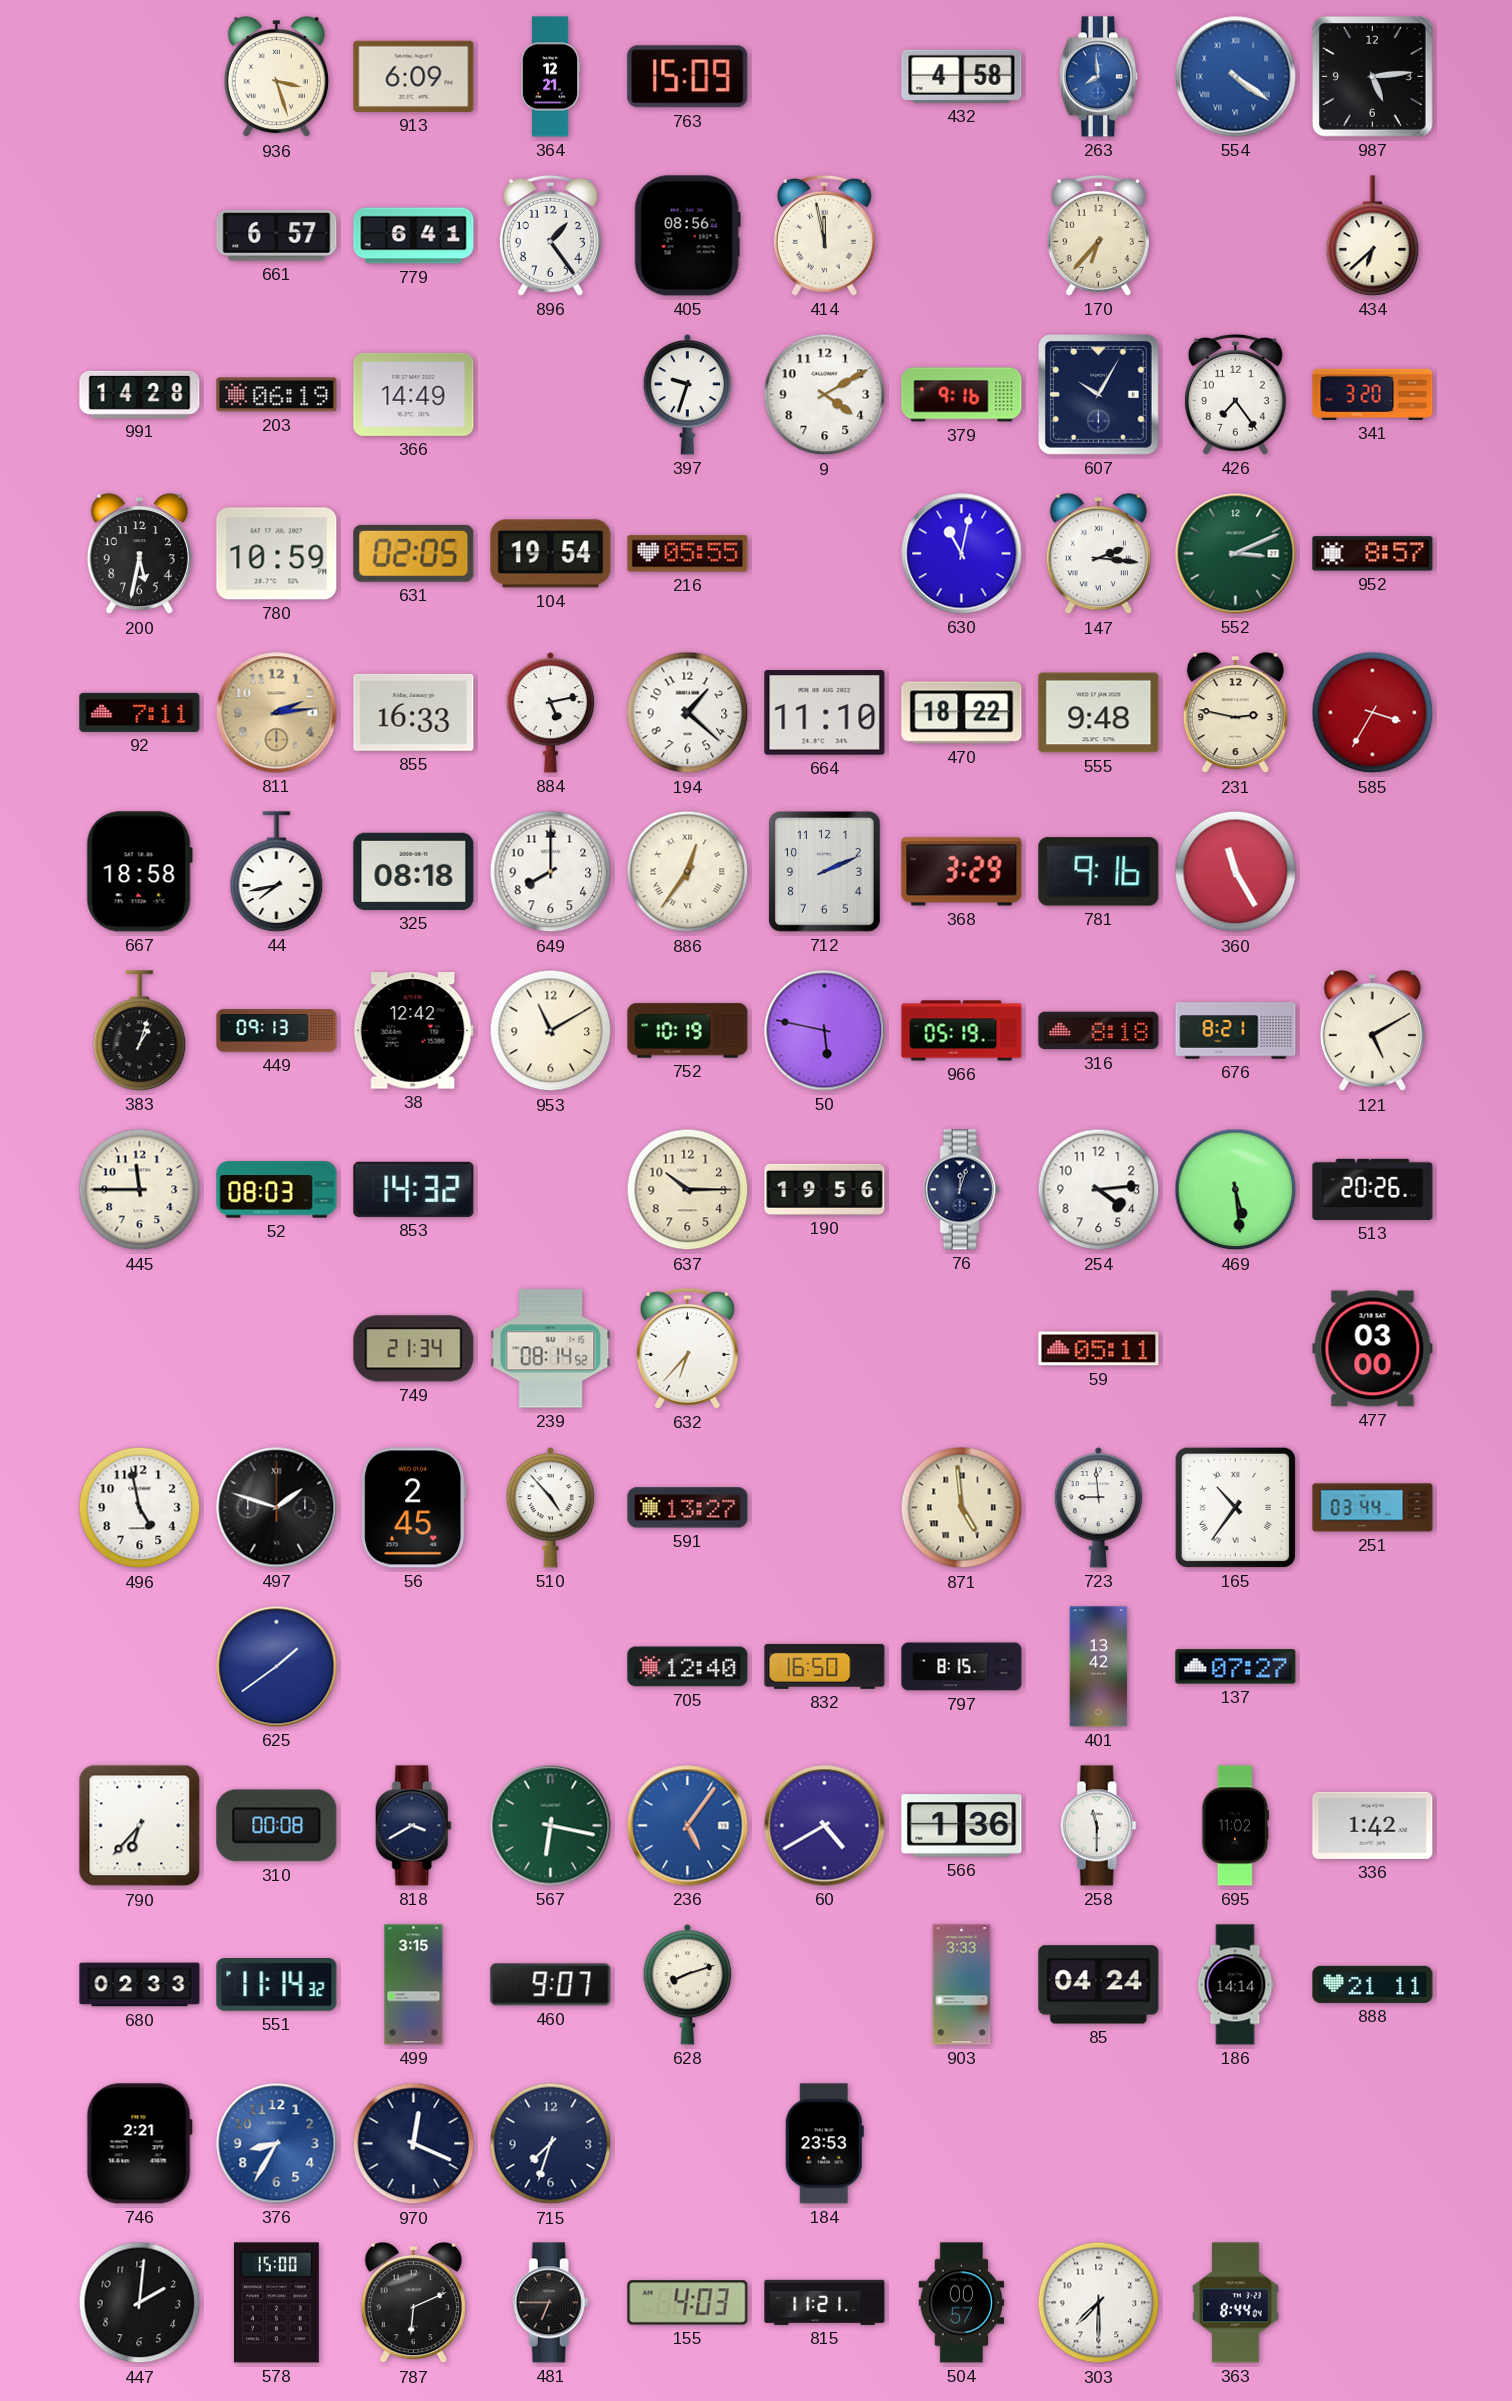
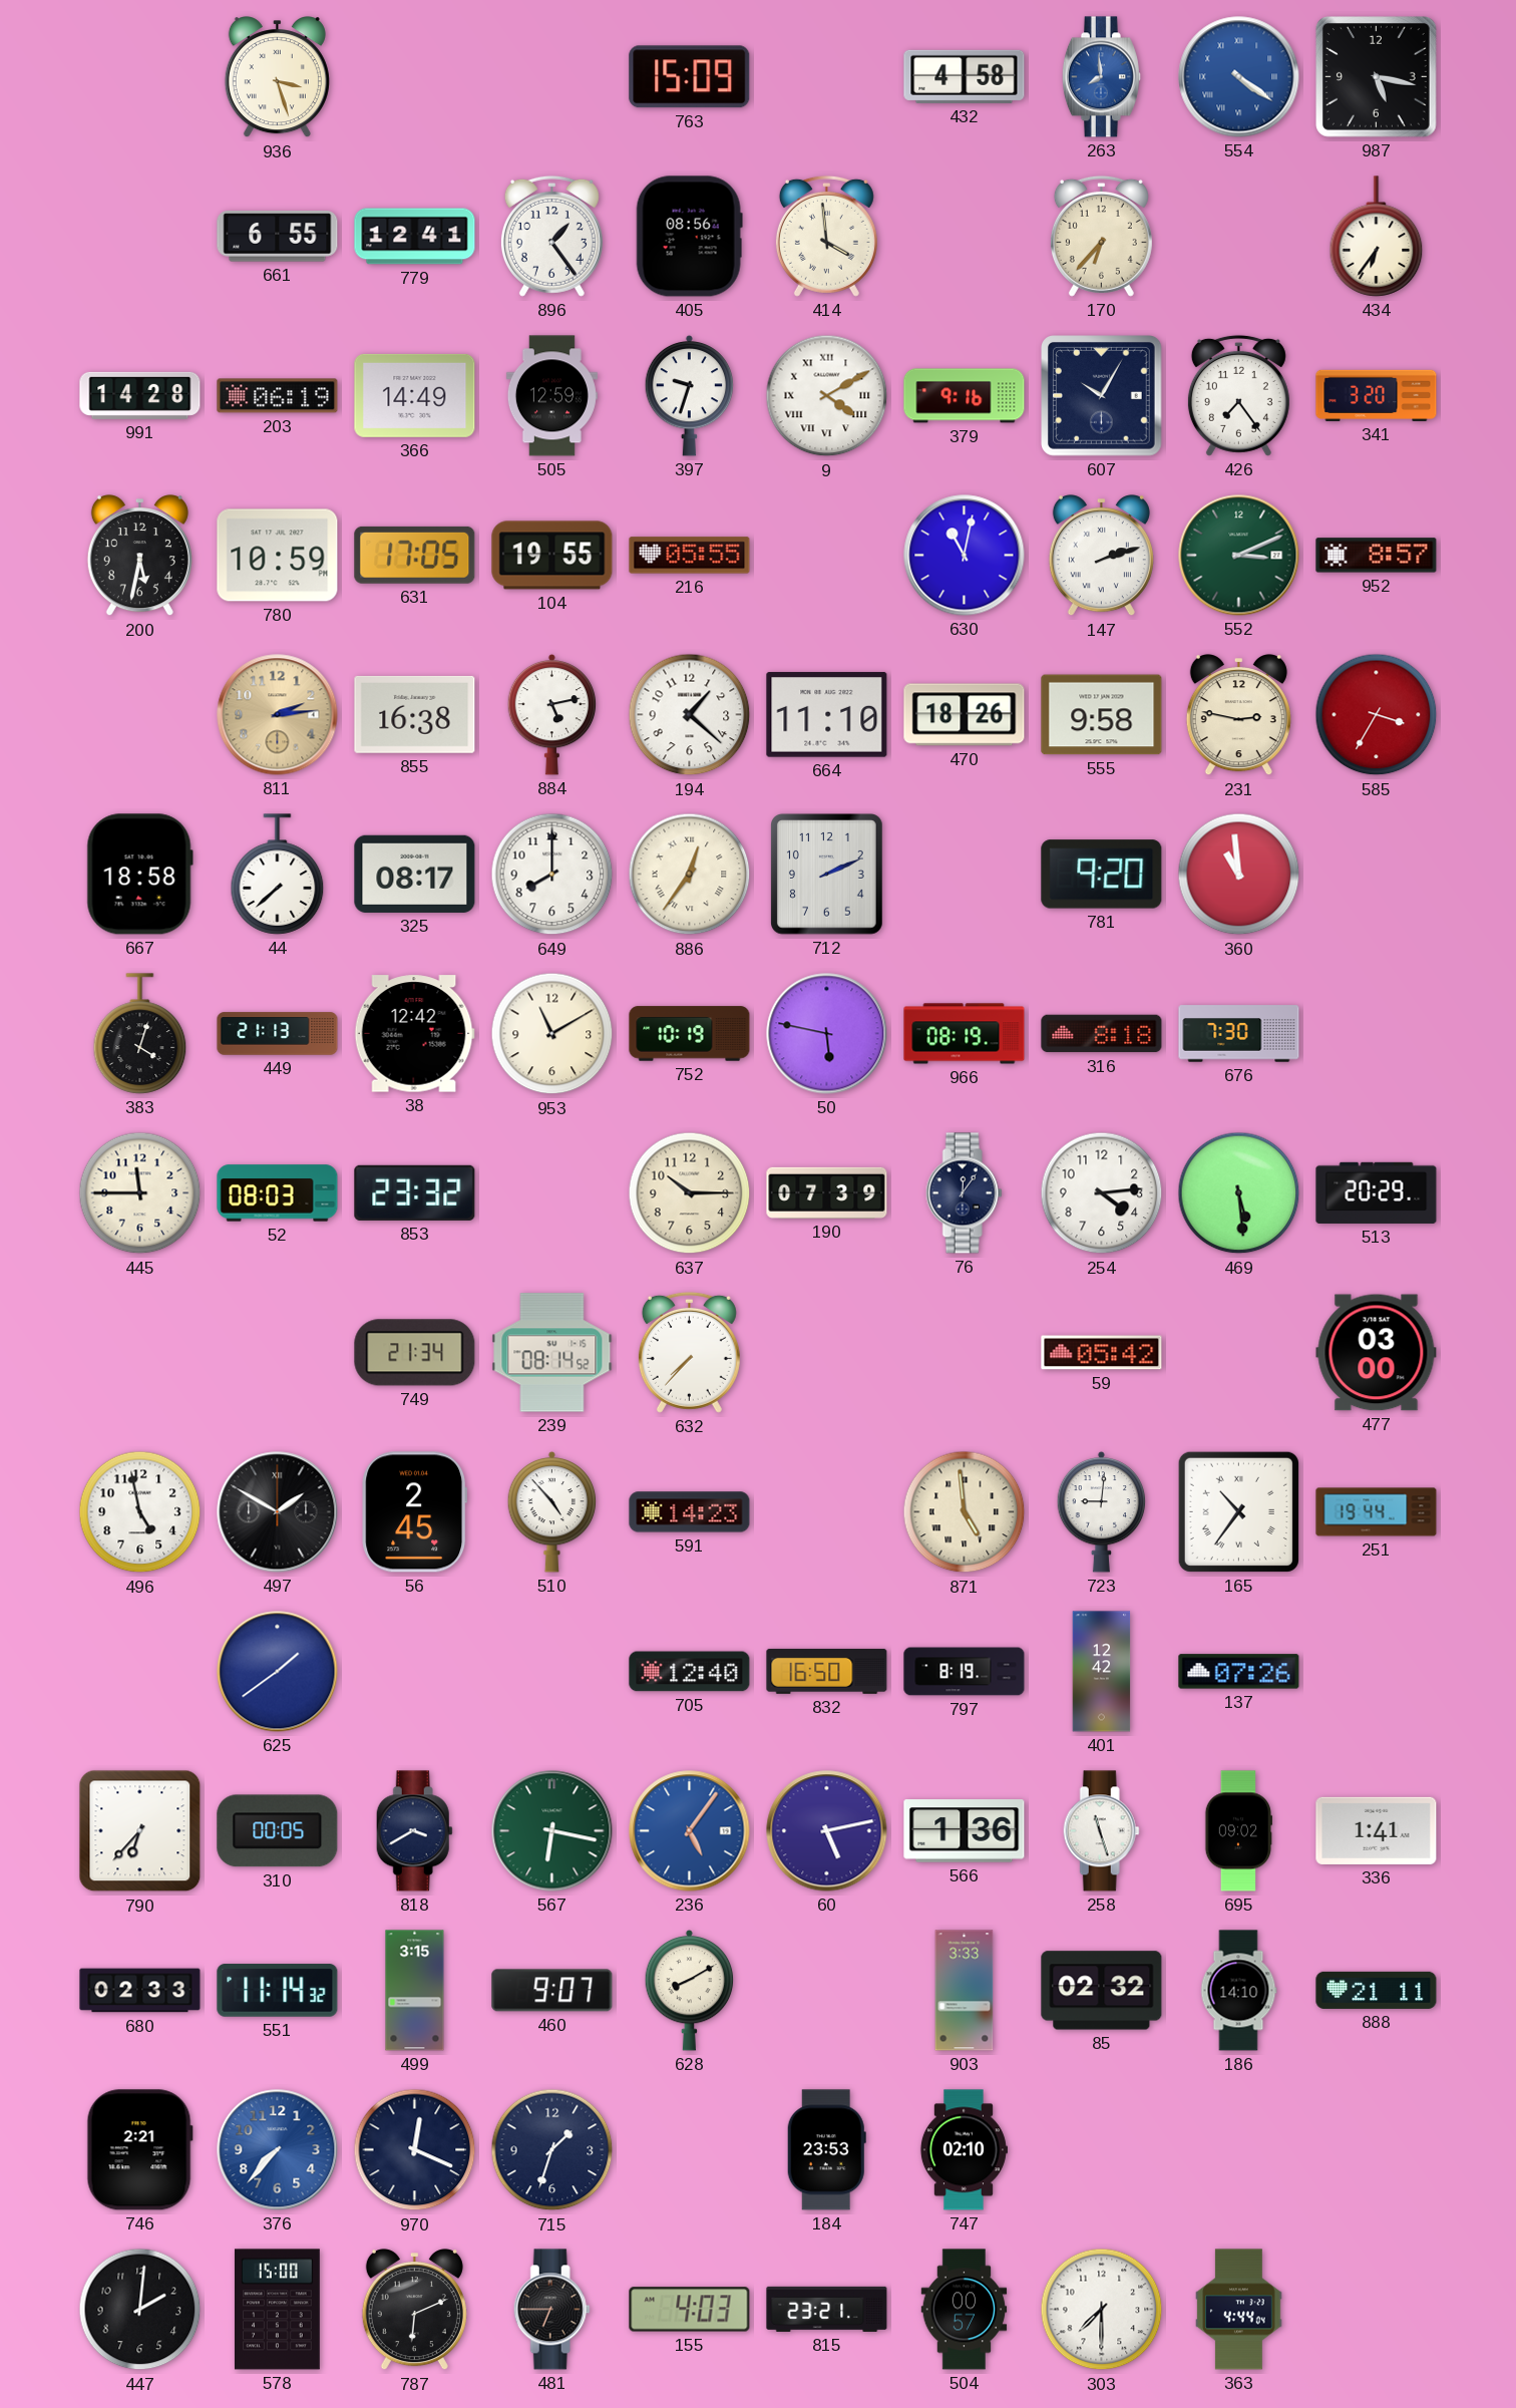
913: 6:09 -> none (414, 76)
364: 12:21 -> none (550, 77)
987: 5:14 -> 5:17 (1377, 77)
661: 6:57 -> 6:55 (278, 237)
779: 6:41 -> 12:41 (415, 237)
414: 11:58 -> 3:59 (826, 236)
434: 6:38 -> 6:36 (1377, 237)
505: none -> 12:59 (551, 396)
9 numerals: Arabic -> Roman (827, 396)
631: 02:05 -> 17:05 (415, 555)
104: 19:54 -> 19:55 (552, 556)
147: 2:16 -> 2:12 (1101, 556)
92: 7:11 -> none (140, 712)
855: 16:33 -> 16:38 (415, 714)
470: 18:22 -> 18:26 (965, 715)
555: 9:48 -> 9:58 (1102, 715)
44: 7:43 -> 7:38 (278, 875)
325: 08:18 -> 08:17 (415, 874)
368: 3:29 -> none (962, 872)
781: 9:16 -> 9:20 (1102, 875)
360: 11:25 -> 10:59 (1239, 875)
383: 1:03 -> 4:03 (140, 1034)
449: 09:13 -> 21:13 (278, 1034)
966: 05:19 -> 08:19 (965, 1034)
676: 8:21 -> 7:30 (1239, 1034)
121: 5:10 -> none (1372, 1031)
853: 14:32 -> 23:32 (415, 1192)
190: 19:56 -> 07:39 (827, 1192)
76: 12:03 -> 12:06 (964, 1193)
513: 20:26 -> 20:29 (1377, 1192)
632: 6:37 -> 7:37 (689, 1352)
59: 05:11 -> 05:42 (1102, 1353)
497: 1:48 -> 1:50 (278, 1512)
591: 13:27 -> 14:23 (690, 1512)
723: 8:59 -> 9:01 (1102, 1511)
251: 03:44 -> 19:44 (1377, 1512)
797: 8:15 -> 8:19 (965, 1672)
401: 13:42 -> 12:42 (1102, 1672)
137: 07:27 -> 07:26 (1239, 1672)
310: 00:08 -> 00:05 (278, 1831)
60: 4:40 -> 5:13 (827, 1831)
258: 11:30 -> 11:27 (1101, 1831)
695: 11:02 -> 09:02 (1237, 1831)
336: 1:42 -> 1:41 (1377, 1830)
628: 8:12 -> 8:10 (690, 1990)
85: 04:24 -> 02:32 (1102, 1991)
186: 14:14 -> 14:10 (1238, 1991)
376: 8:35 -> 7:37 (278, 2150)
715: 7:33 -> 1:33 (552, 2150)
747: none -> 02:10 (964, 2150)
815: 11:21 -> 23:21 (827, 2309)
363: 8:44 -> 4:44 (1239, 2310)
